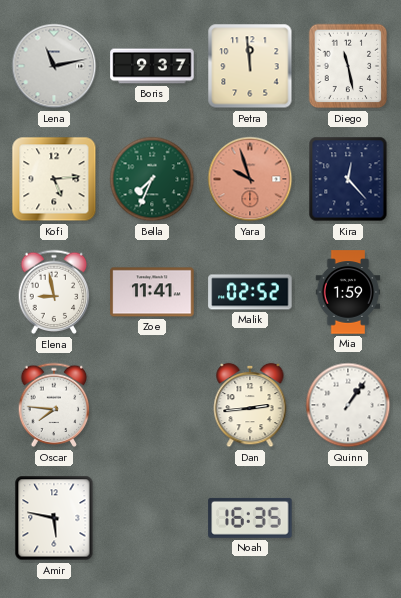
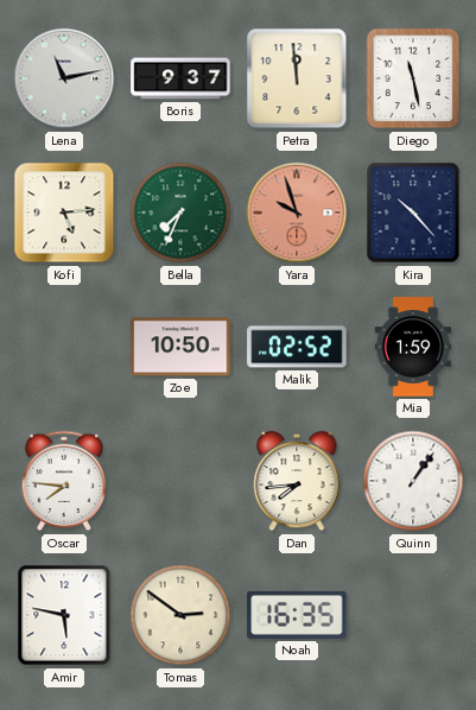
Kira: 12:23 -> 10:23 (413, 213)
Elena: 8:58 -> none (54, 292)
Zoe: 11:41 -> 10:50 (180, 347)
Dan: 2:44 -> 7:44 (297, 481)
Tomas: none -> 2:51 (180, 615)
